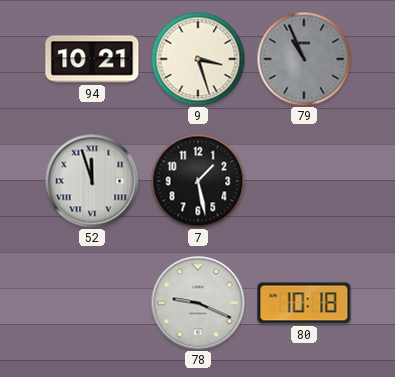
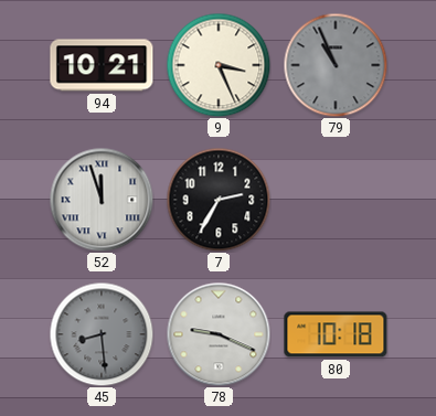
9: 3:27 -> 3:26 (219, 65)
7: 1:28 -> 2:35 (219, 200)
45: none -> 8:29 (102, 334)
